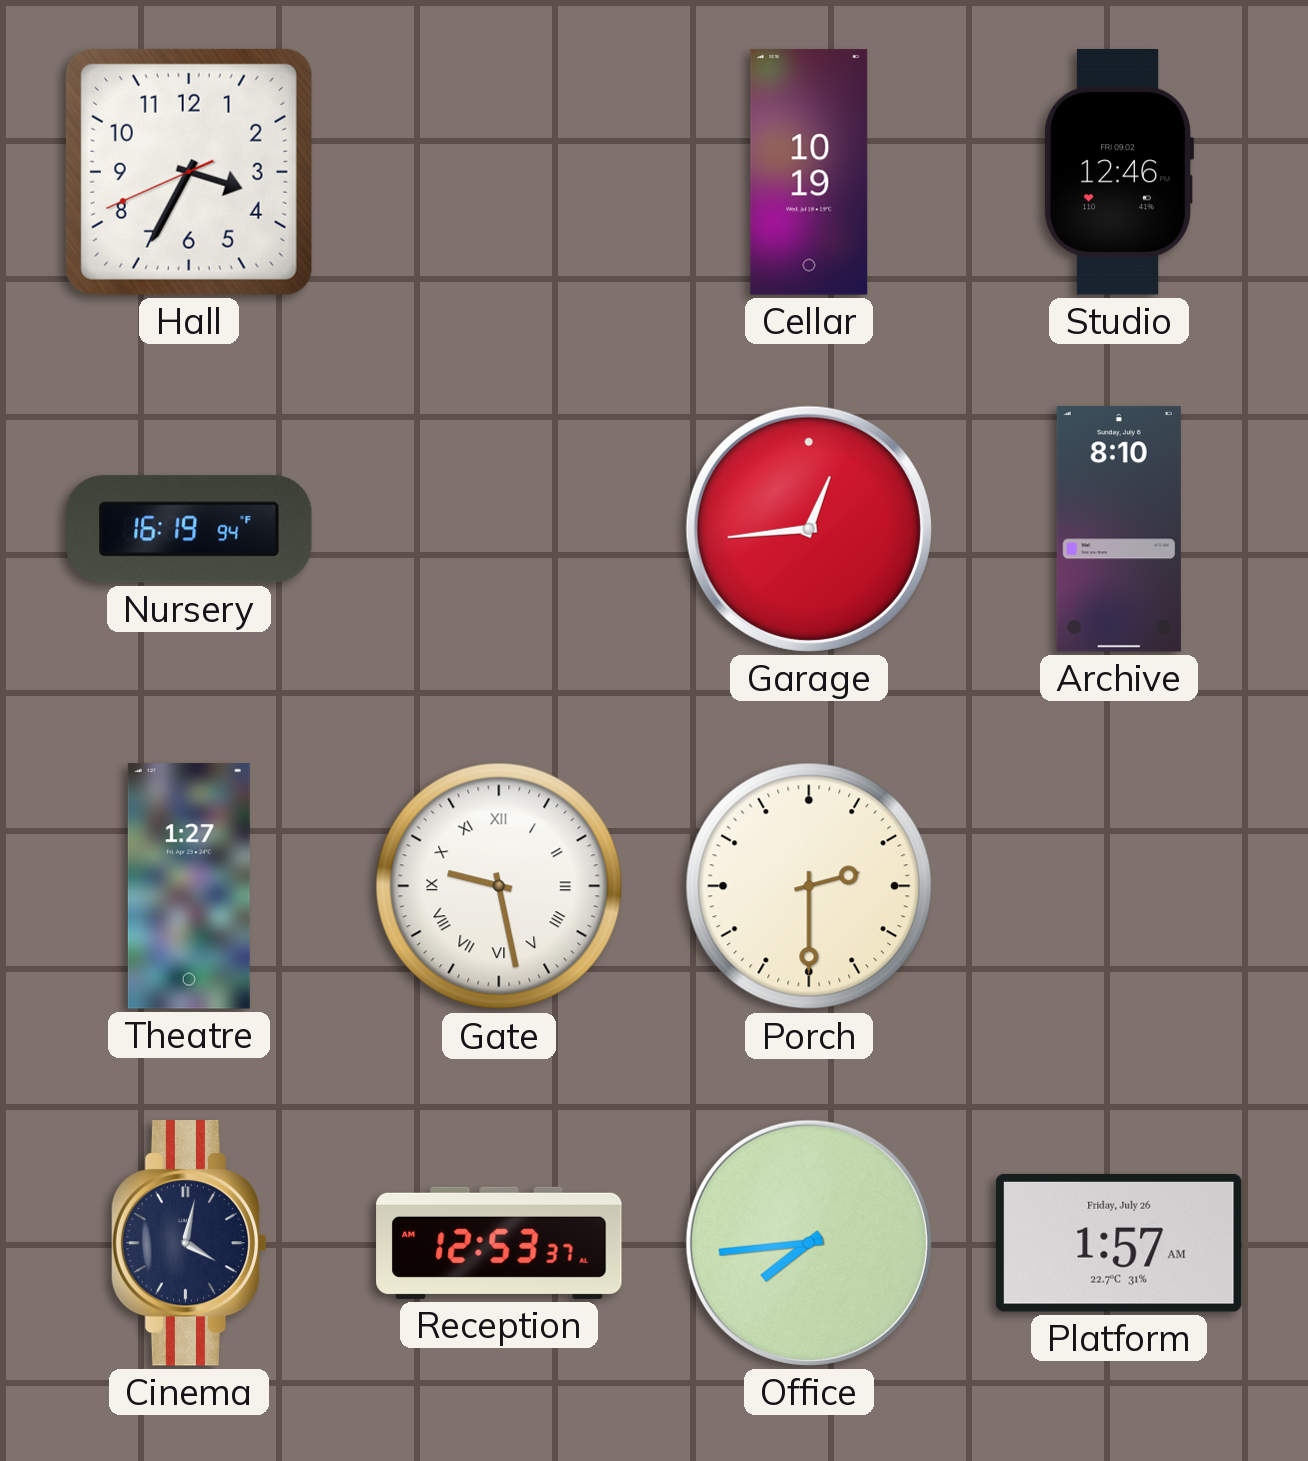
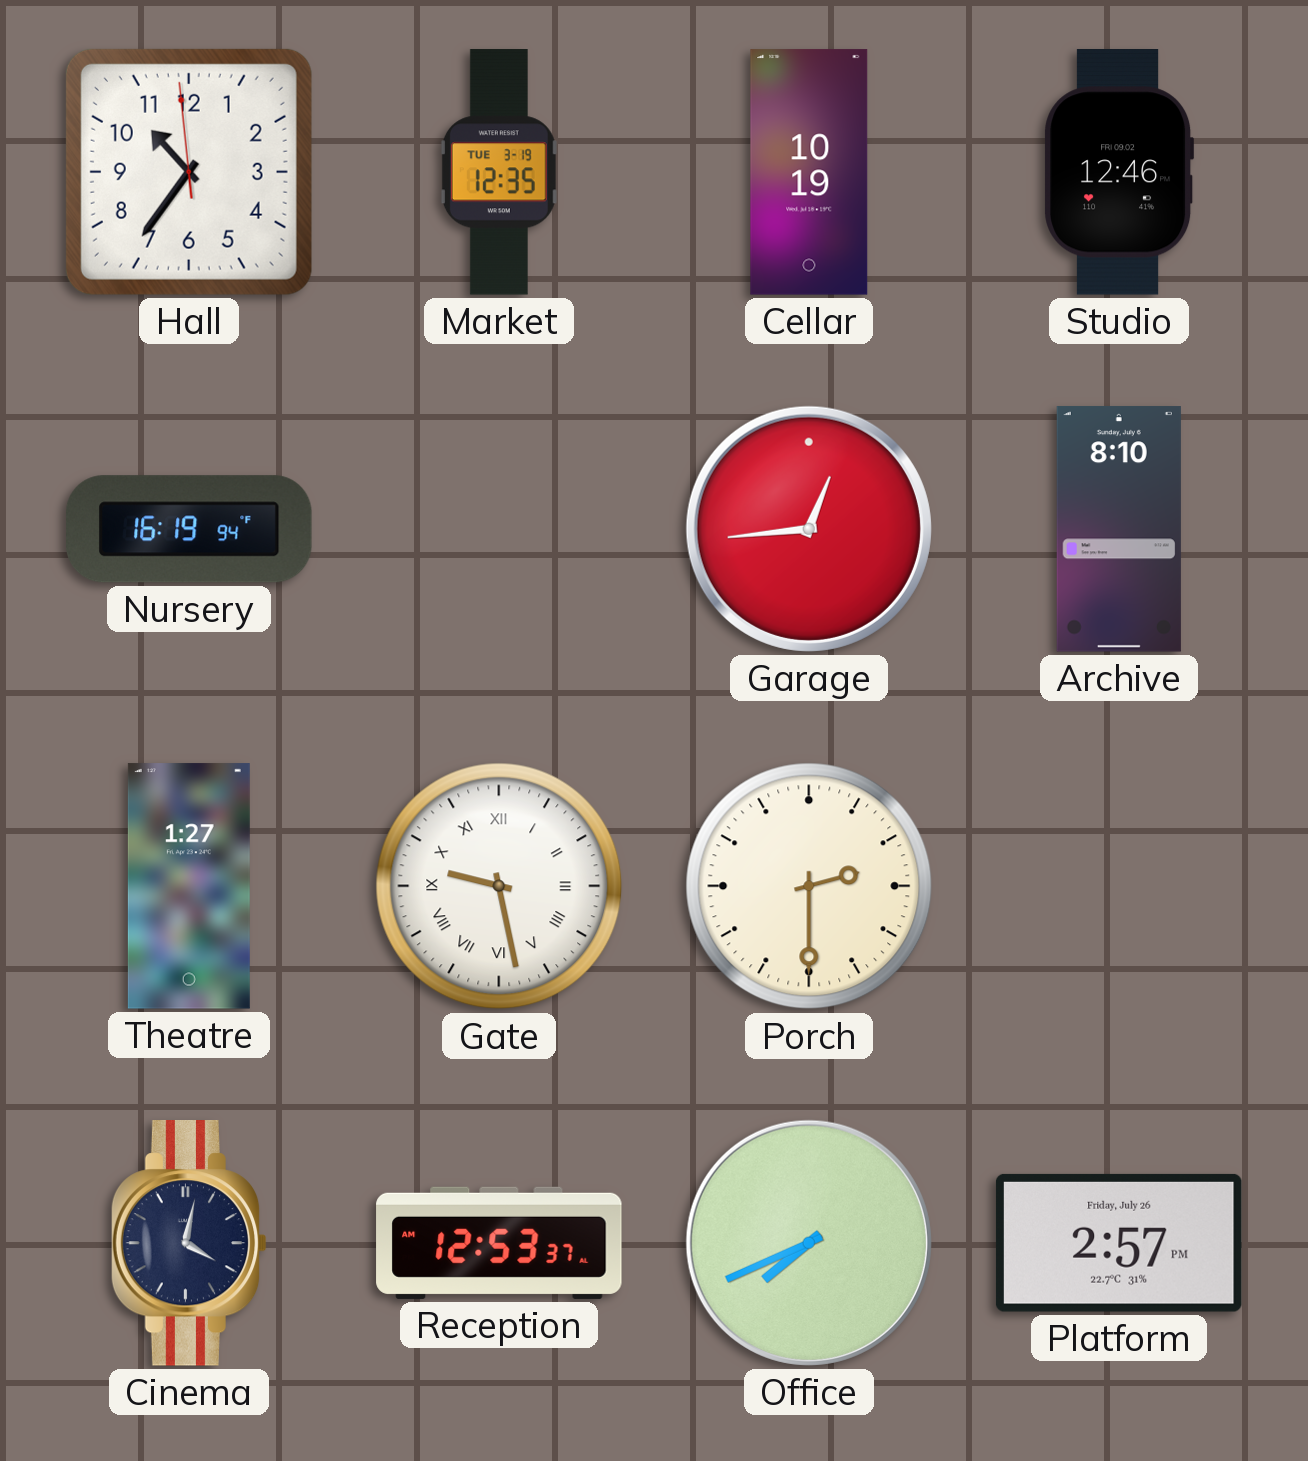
Hall: 3:34 -> 10:35 (189, 172)
Market: none -> 12:35 (499, 172)
Office: 7:44 -> 7:41 (809, 1243)
Platform: 1:57 -> 2:57 (1119, 1243)
